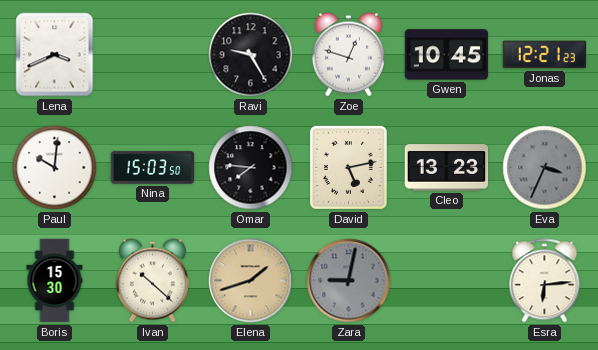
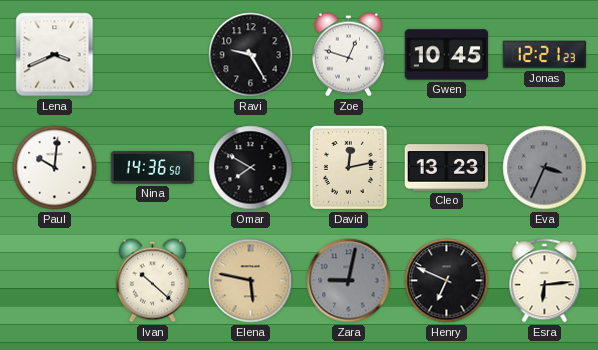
Nina: 15:03 -> 14:36 (153, 168)
Omar: 7:46 -> 7:50 (251, 168)
David: 5:13 -> 12:13 (348, 167)
Boris: 15:30 -> none (55, 281)
Elena: 1:42 -> 5:47 (251, 281)
Henry: none -> 6:49 (447, 281)
